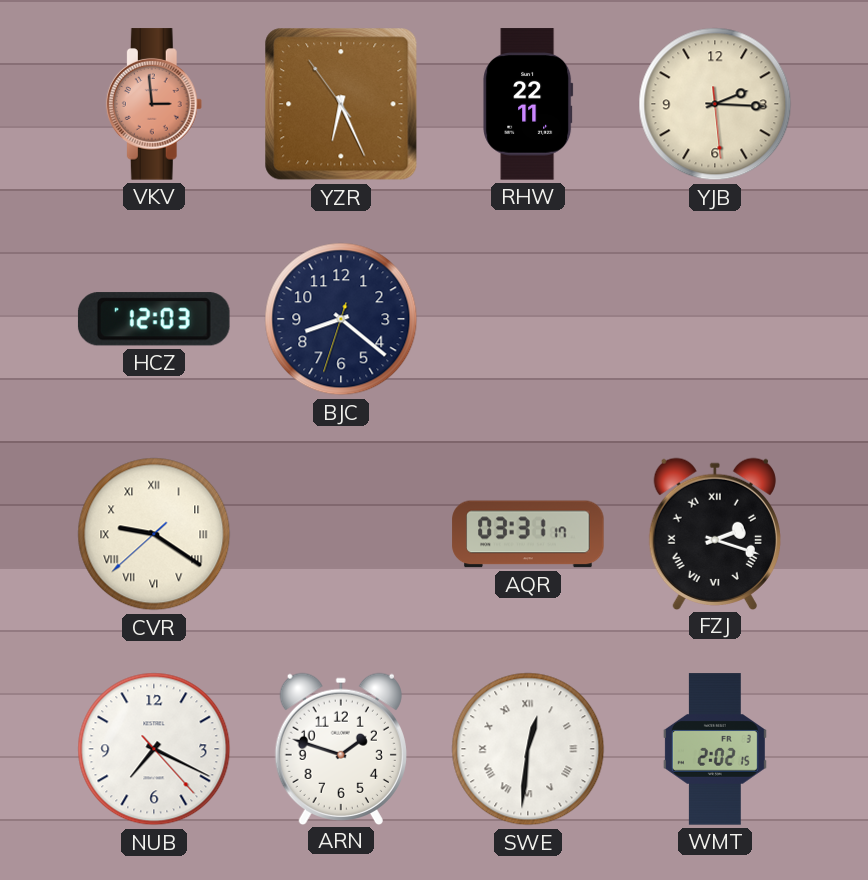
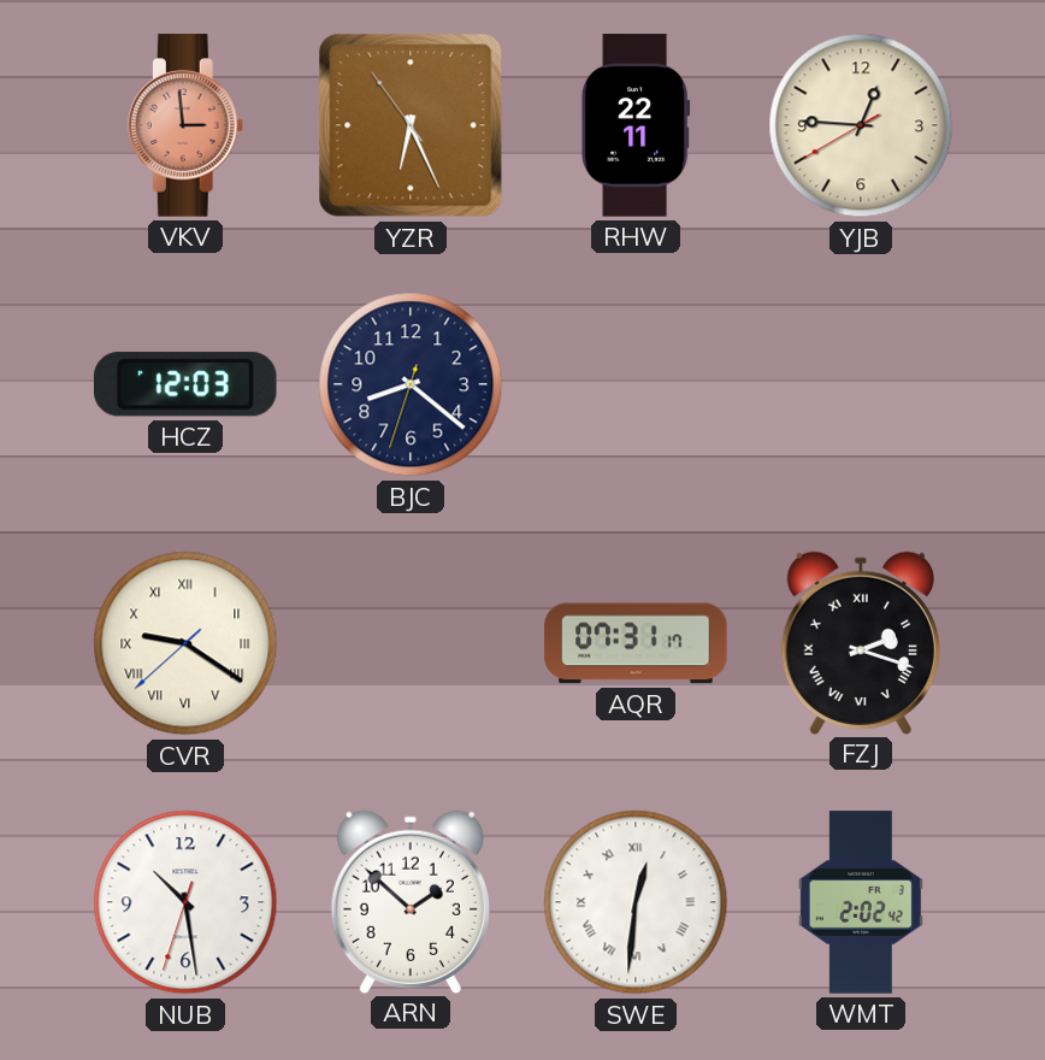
YJB: 2:15 -> 12:45 (861, 125)
AQR: 03:31 -> 07:31 (636, 643)
NUB: 7:19 -> 10:28 (185, 902)
ARN: 1:48 -> 1:52 (411, 901)
WMT: 2:02:15 -> 2:02:42 (861, 902)
